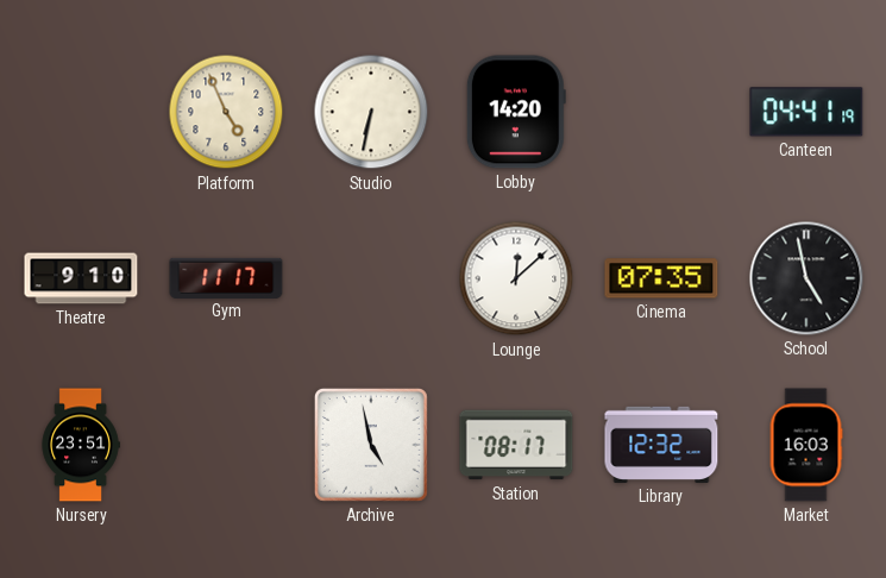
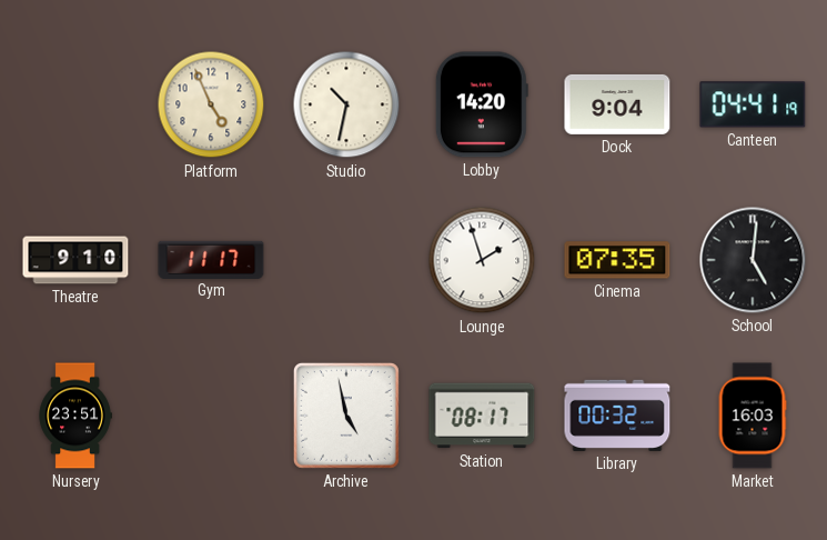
Studio: 6:32 -> 10:32 (346, 104)
Dock: none -> 9:04 (617, 104)
Lounge: 12:08 -> 1:57 (482, 260)
School: 4:58 -> 5:01 (753, 260)
Library: 12:32 -> 00:32 (617, 416)
